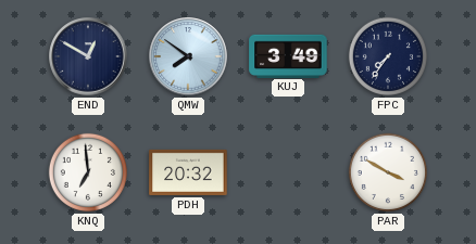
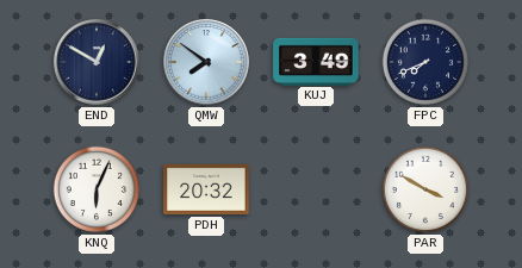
FPC: 7:36 -> 7:41 (425, 62)
KNQ: 6:59 -> 6:04 (97, 189)
